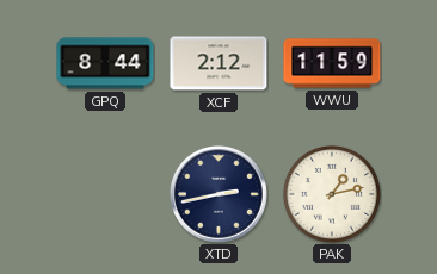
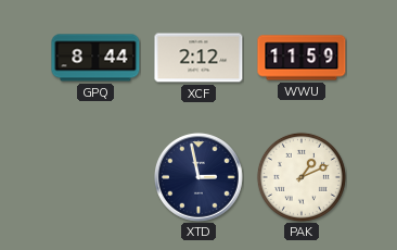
XTD: 2:43 -> 2:58 (200, 178)
PAK: 1:13 -> 1:11 (302, 177)
